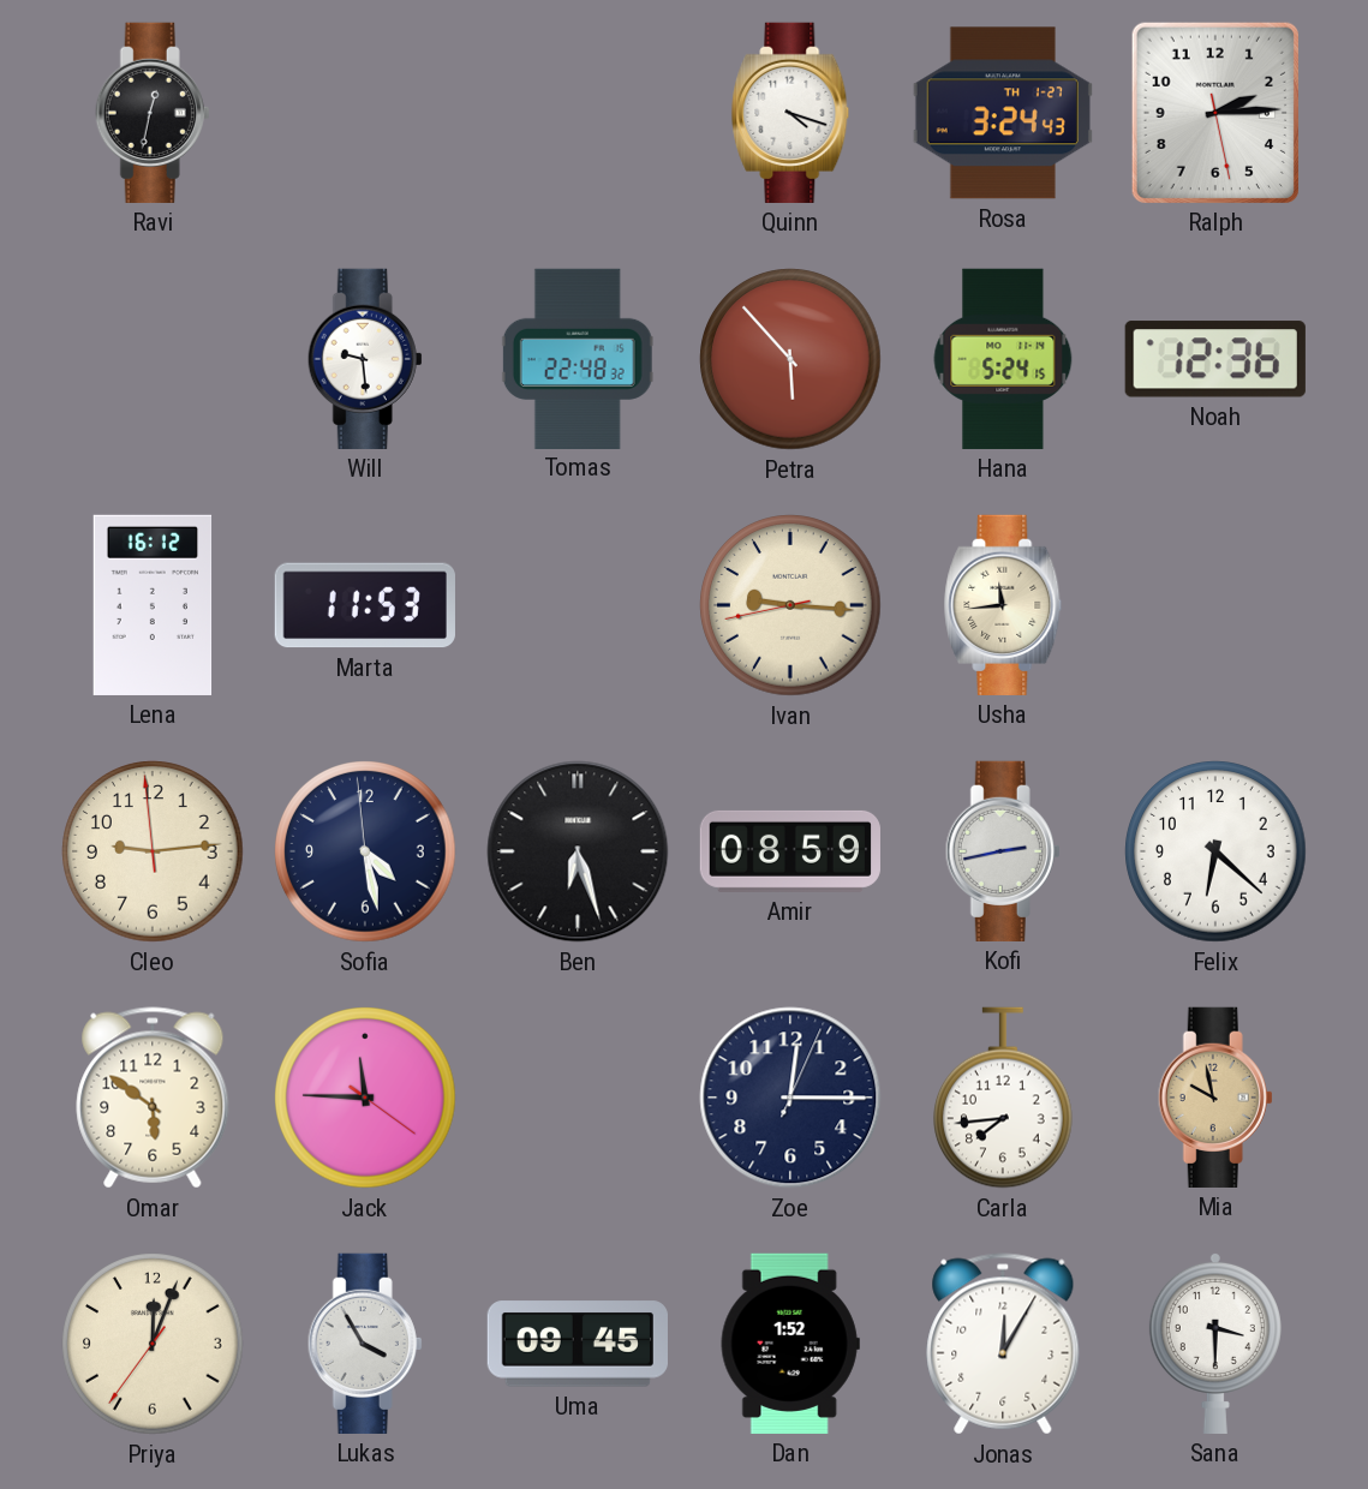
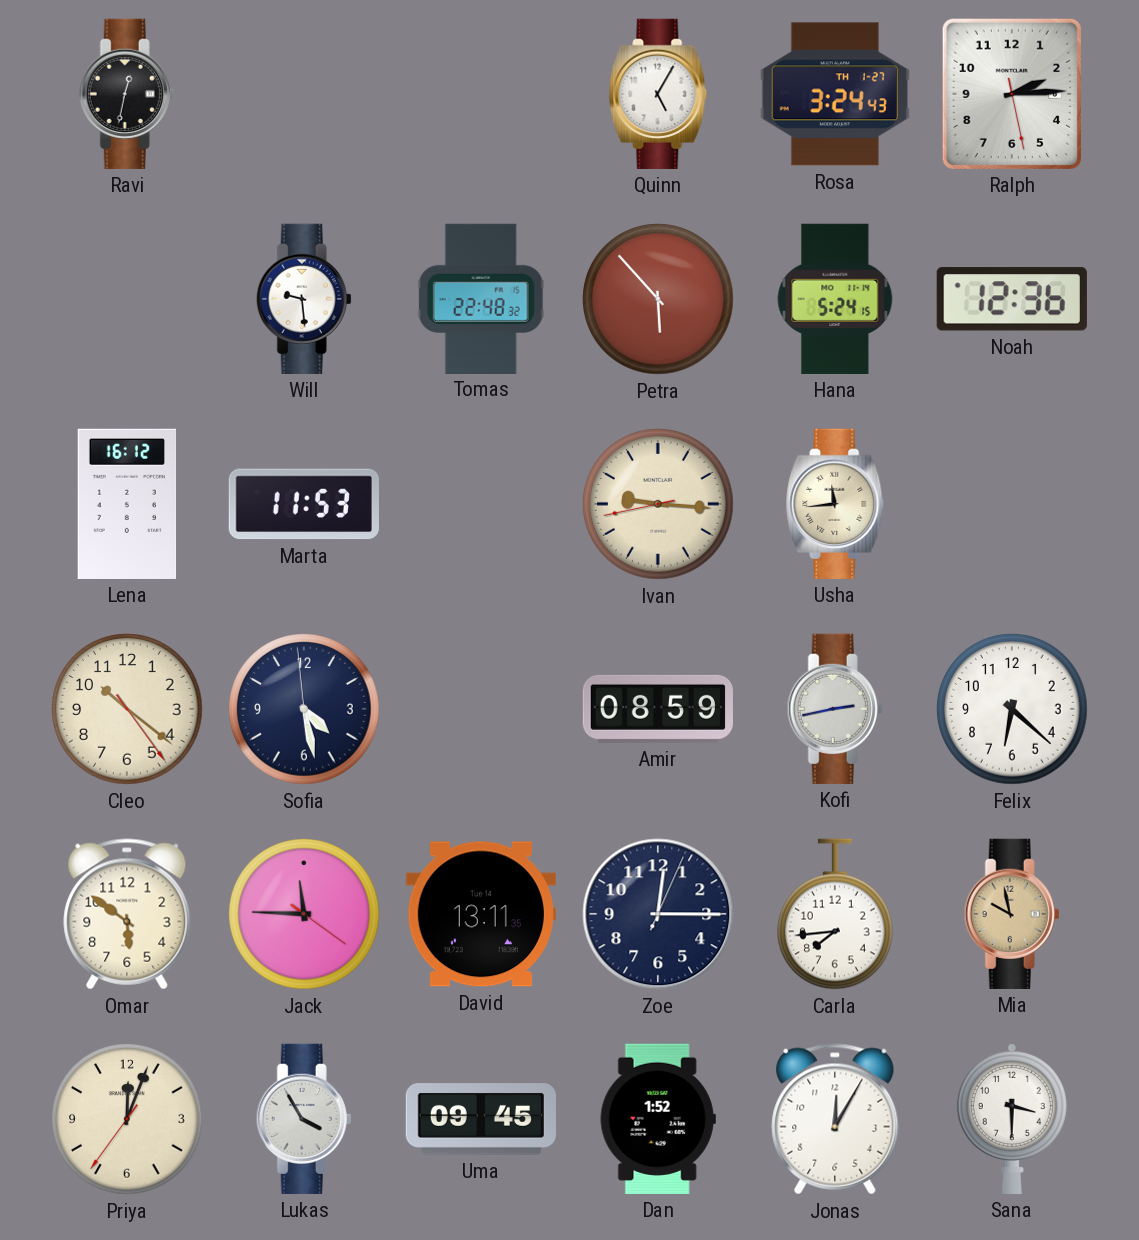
Quinn: 4:18 -> 5:05 (658, 94)
Cleo: 9:13 -> 10:21 (127, 709)
Ben: 6:27 -> none (578, 851)
David: none -> 13:11 (481, 914)
